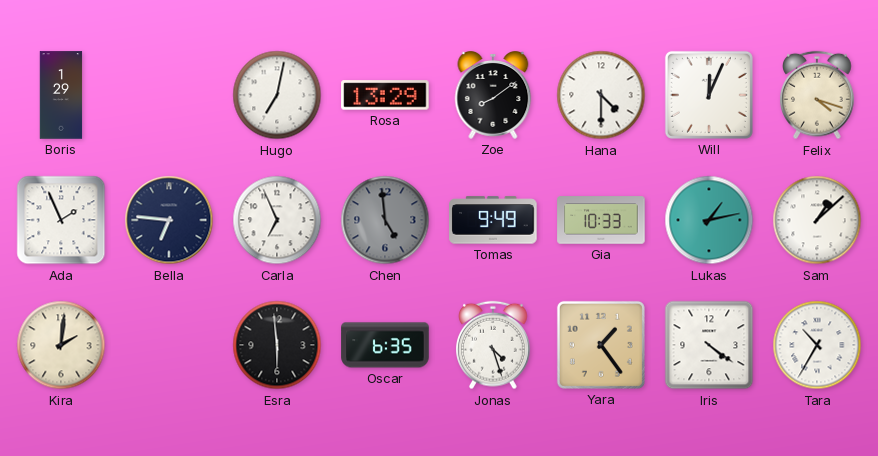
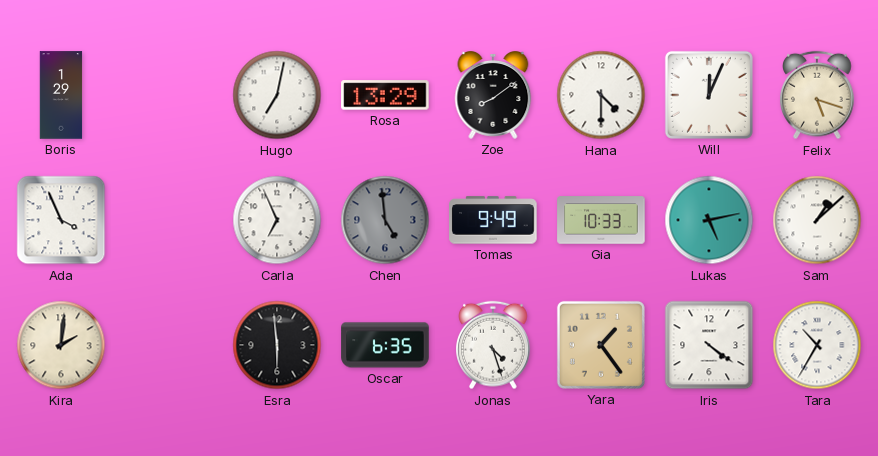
Felix: 4:18 -> 5:18 (818, 95)
Ada: 1:56 -> 3:56 (61, 220)
Bella: 6:46 -> none (169, 220)
Lukas: 1:13 -> 5:13 (709, 220)
